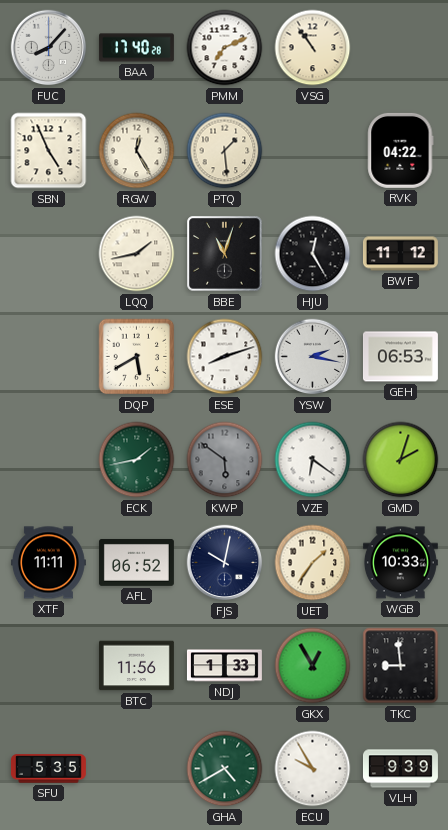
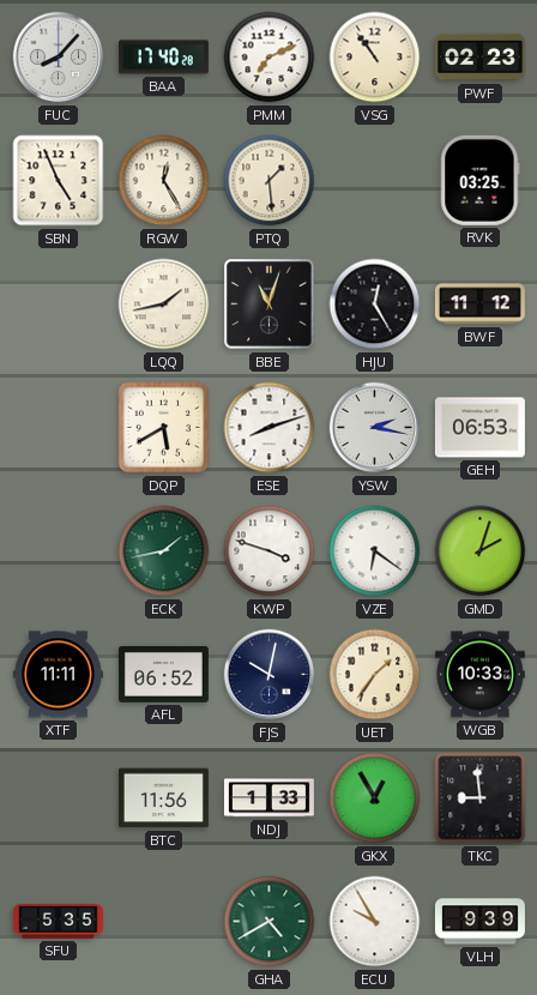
PWF: none -> 02:23 (479, 58)
RVK: 04:22 -> 03:25 (481, 180)
KWP: 5:51 -> 3:48 (270, 551)
KWP dial: grey -> white (270, 551)
